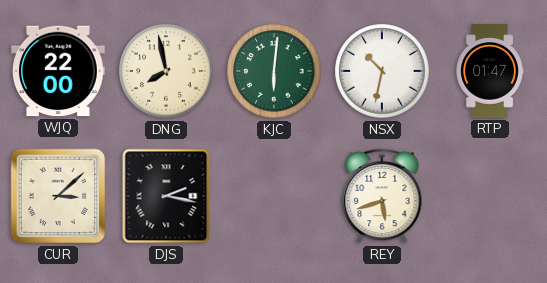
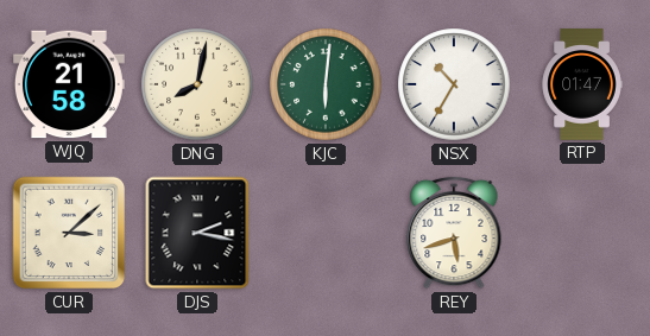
WJQ: 22:00 -> 21:58 (70, 84)
DNG: 7:58 -> 8:02 (197, 84)
NSX: 10:32 -> 10:35 (454, 84)
